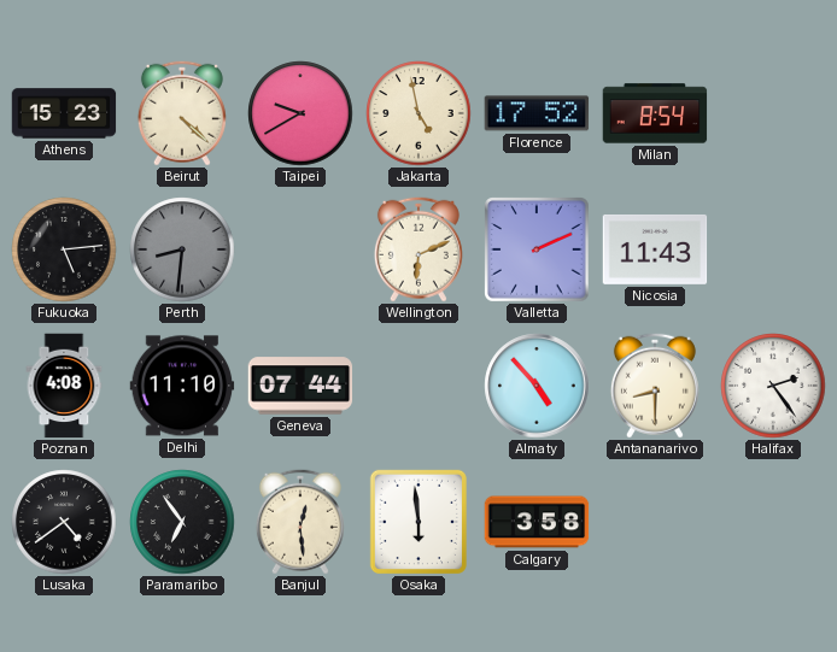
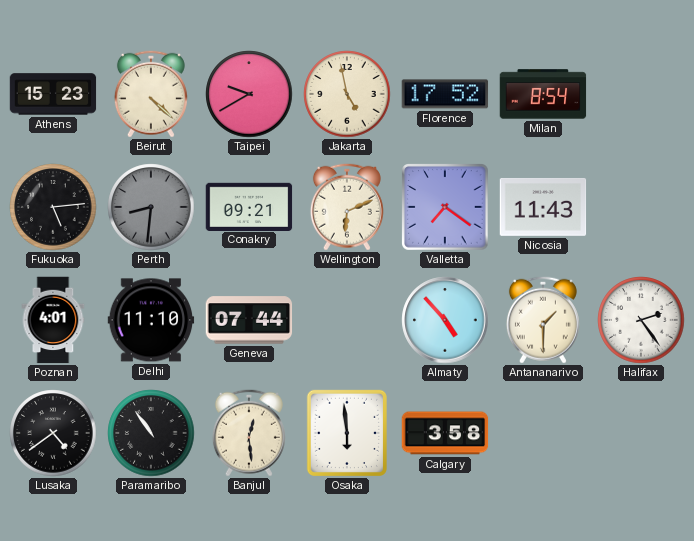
Conakry: none -> 09:21 (249, 206)
Valletta: 2:11 -> 7:21 (446, 208)
Poznan: 4:08 -> 4:01 (53, 320)
Antananarivo: 8:30 -> 1:30 (543, 320)
Paramaribo: 6:54 -> 10:54 (151, 433)
